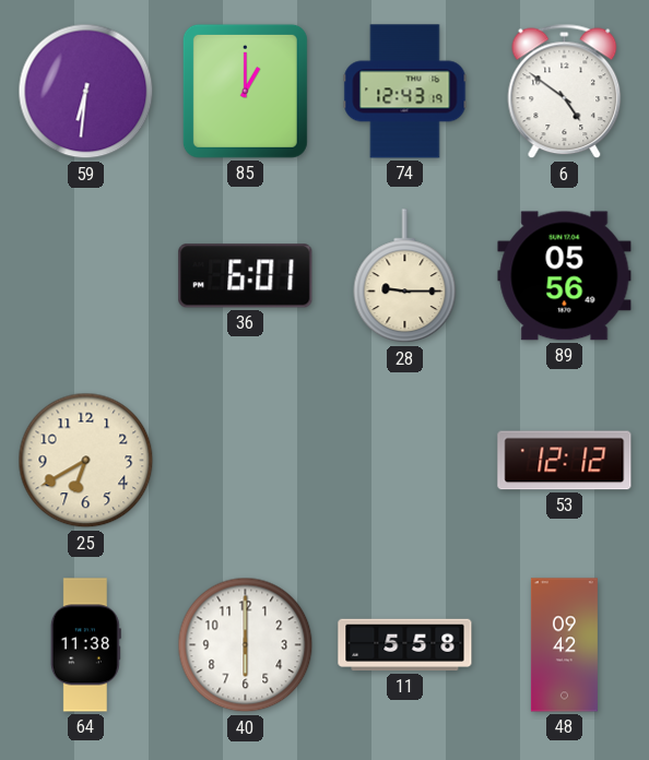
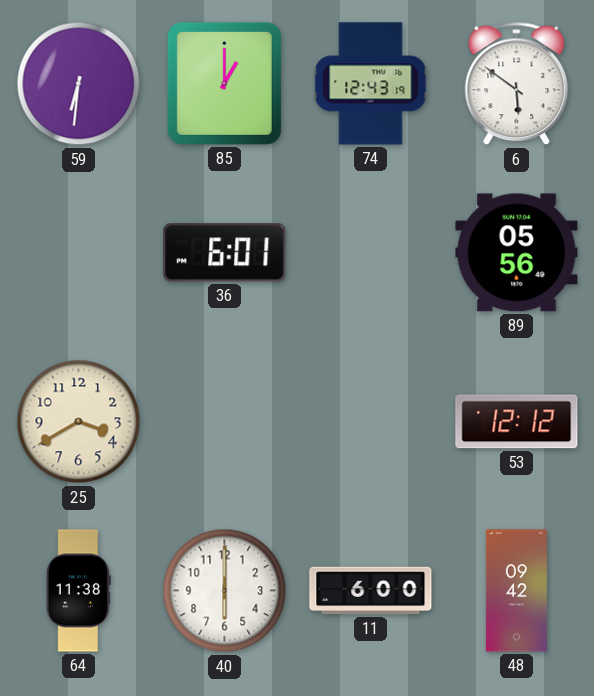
6: 4:51 -> 5:51 (517, 84)
28: 9:15 -> none (405, 276)
25: 6:40 -> 3:40 (79, 422)
11: 5:58 -> 6:00 (371, 591)
